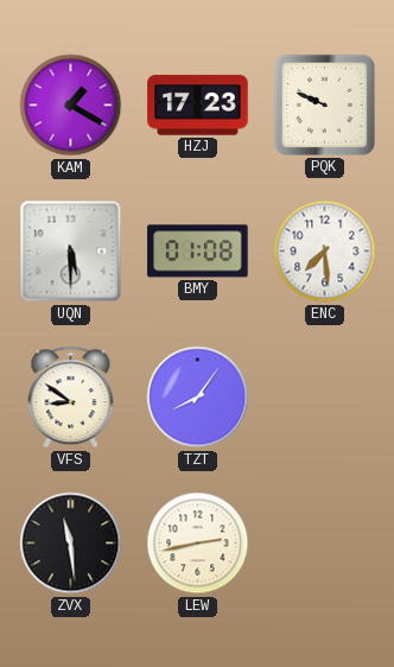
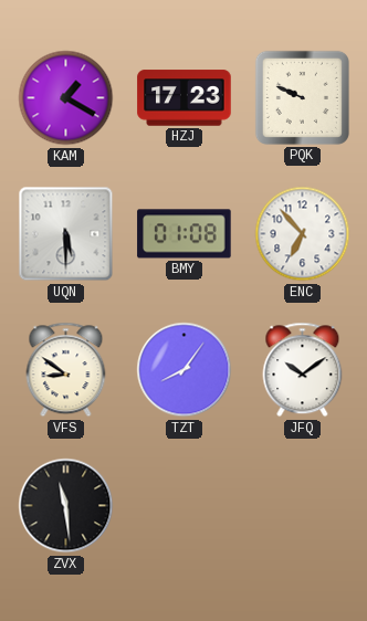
ENC: 7:29 -> 6:53 (303, 234)
JFQ: none -> 10:09 (303, 370)
LEW: 2:43 -> none (198, 544)
